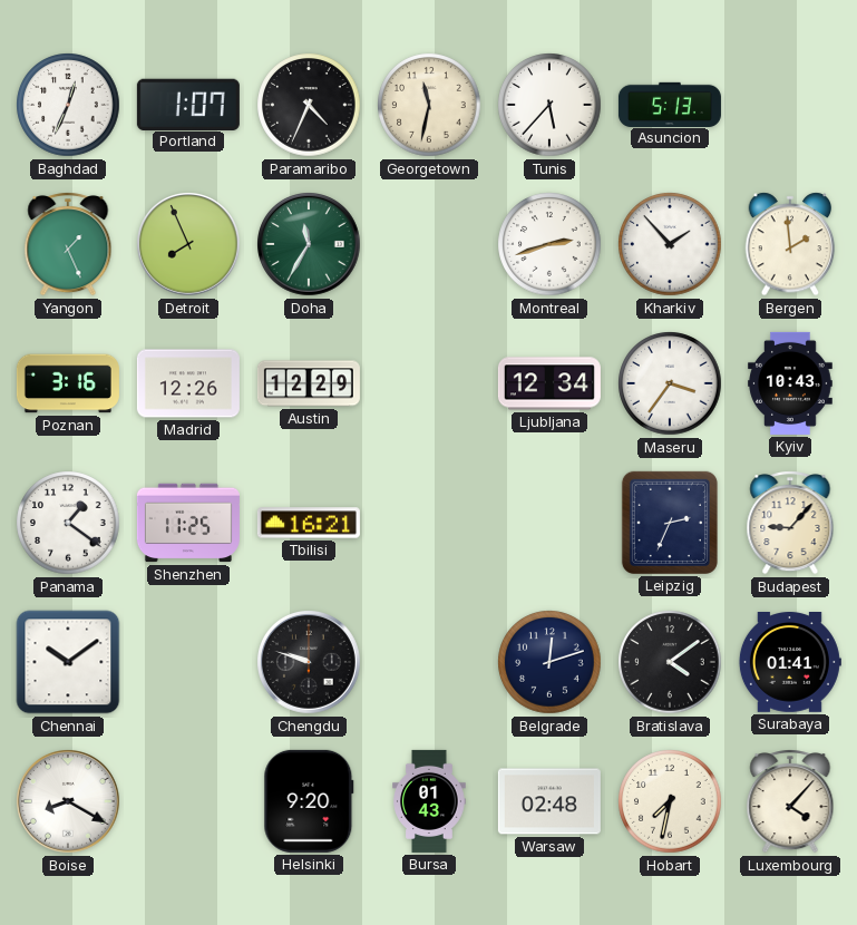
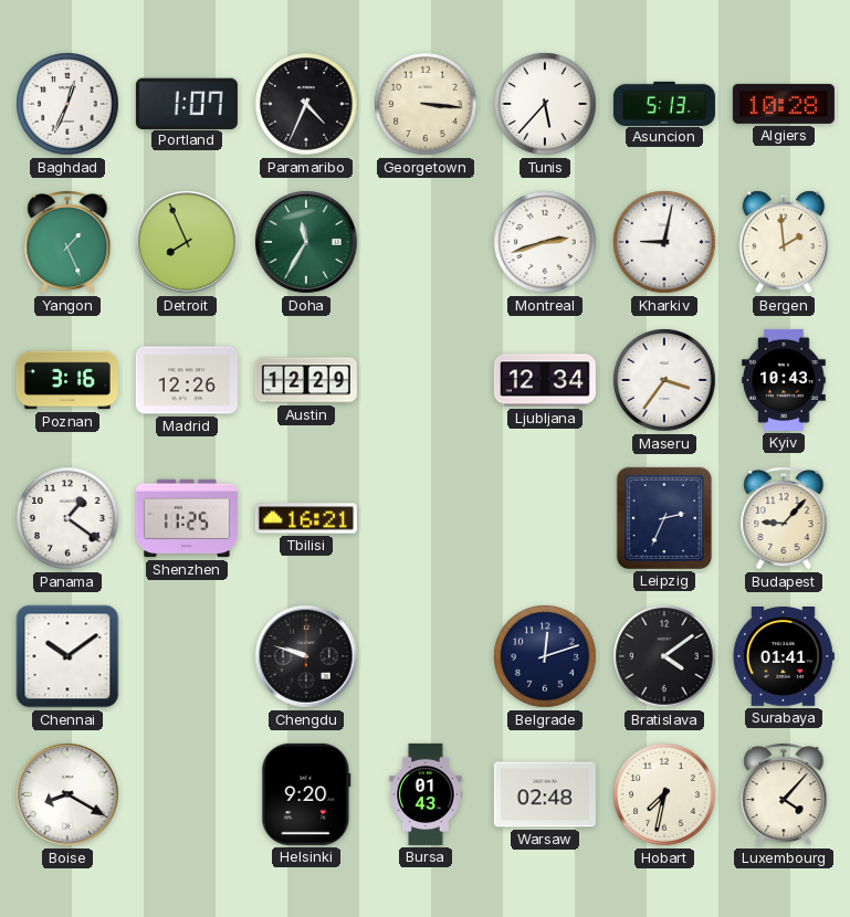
Georgetown: 11:32 -> 3:16 (426, 104)
Algiers: none -> 10:28 (784, 104)
Kharkiv: 1:53 -> 9:02 (664, 242)
